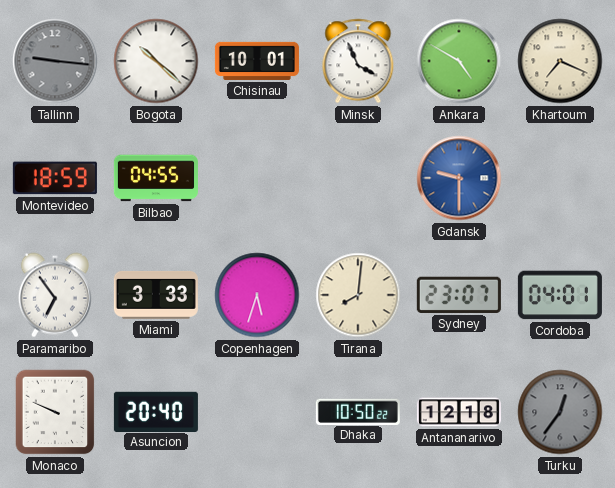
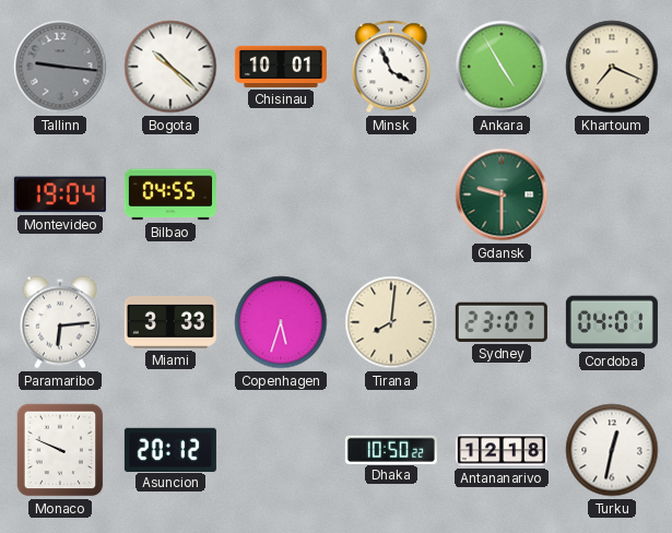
Ankara: 4:50 -> 4:55 (502, 67)
Montevideo: 18:59 -> 19:04 (60, 194)
Gdansk dial: blue -> green (502, 194)
Paramaribo: 6:54 -> 6:14 (60, 322)
Asuncion: 20:40 -> 20:12 (170, 449)
Turku: 12:36 -> 12:32 (612, 450)
Turku dial: grey -> white (612, 450)
